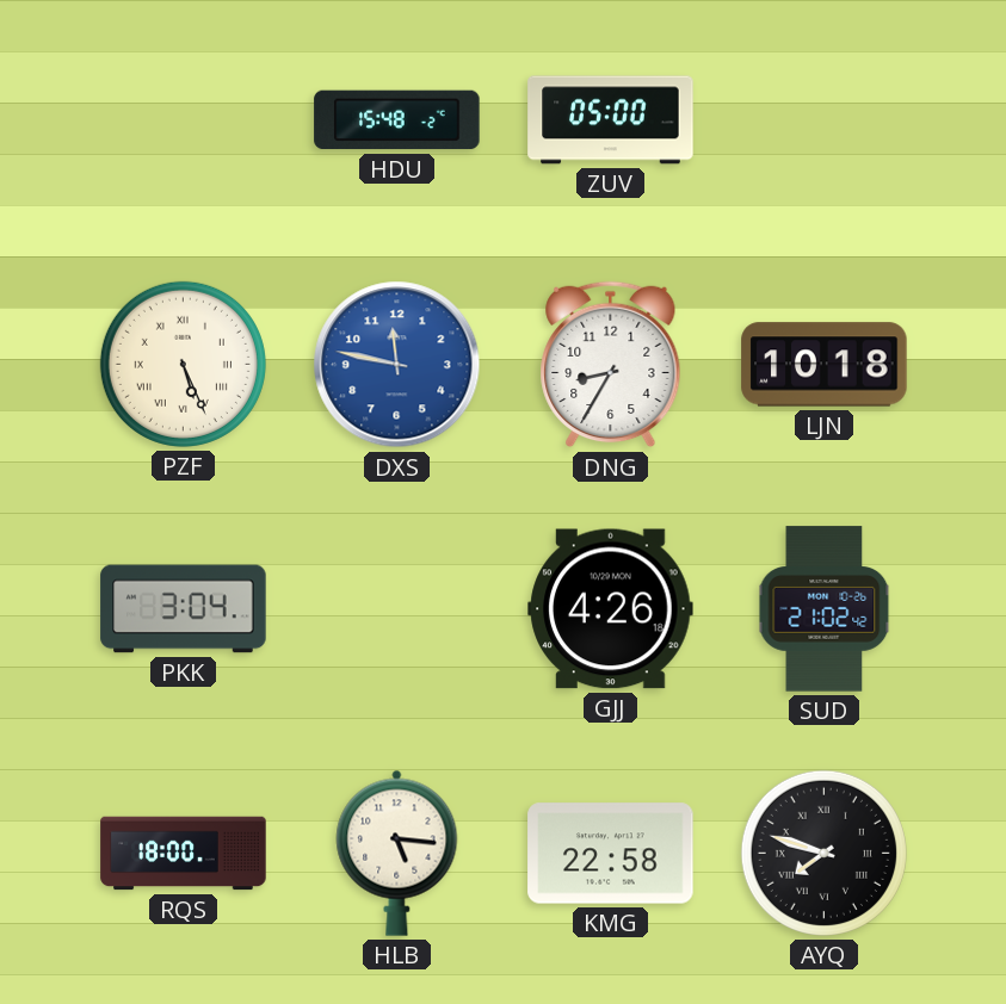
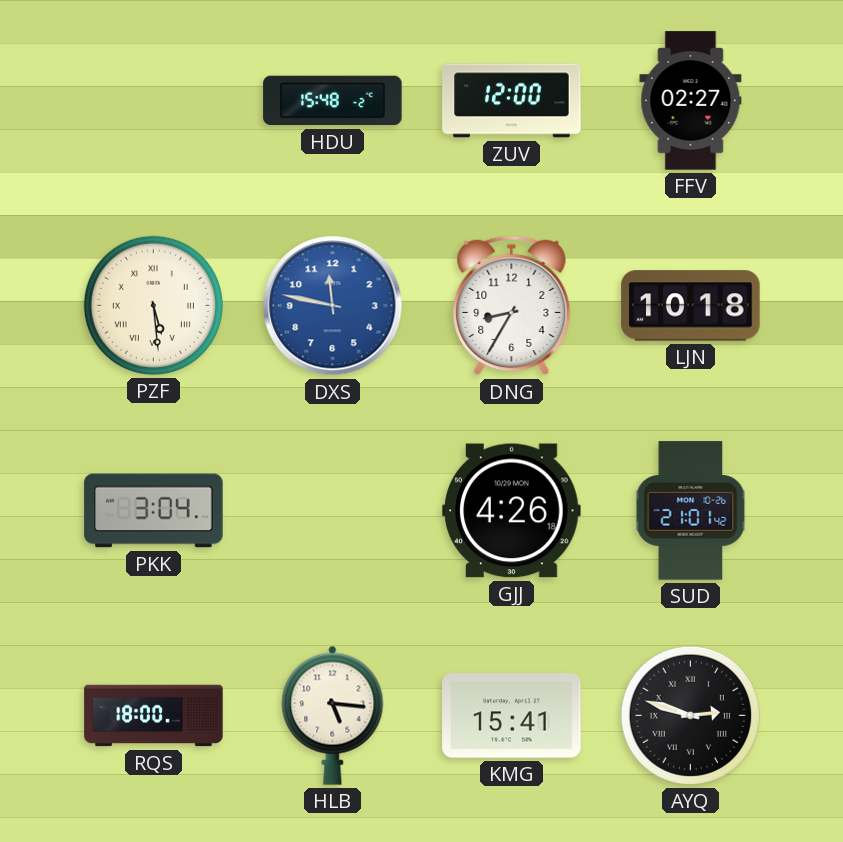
ZUV: 05:00 -> 12:00 (512, 101)
FFV: none -> 02:27 (691, 101)
PZF: 5:26 -> 5:29 (153, 305)
SUD: 21:02 -> 21:01 (691, 511)
KMG: 22:58 -> 15:41 (512, 716)
AYQ: 7:48 -> 2:48 (690, 715)
